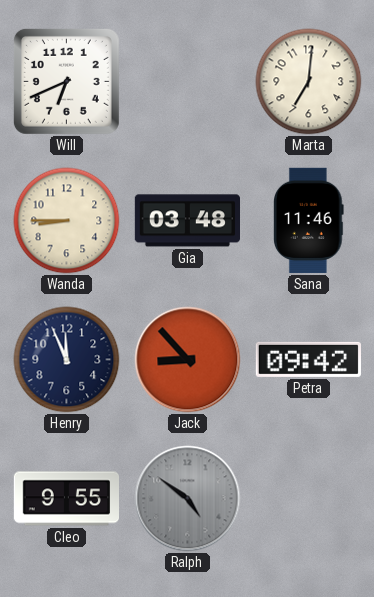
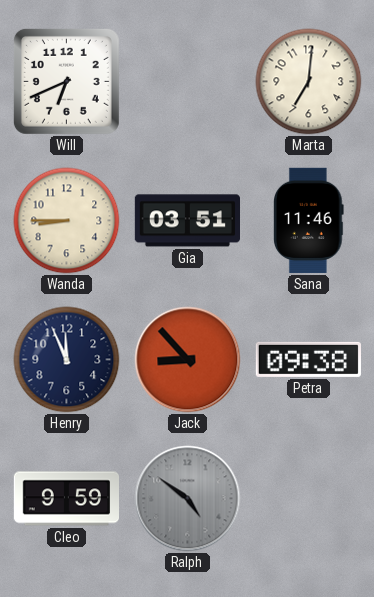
Gia: 03:48 -> 03:51 (187, 221)
Petra: 09:42 -> 09:38 (308, 359)
Cleo: 9:55 -> 9:59 (66, 499)
